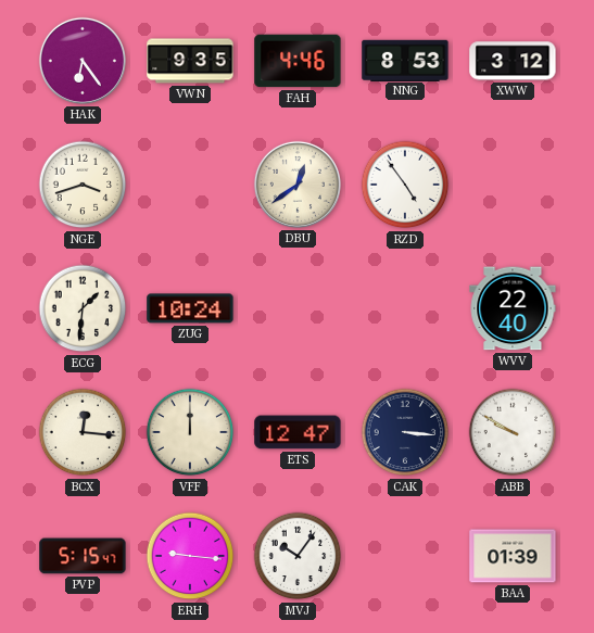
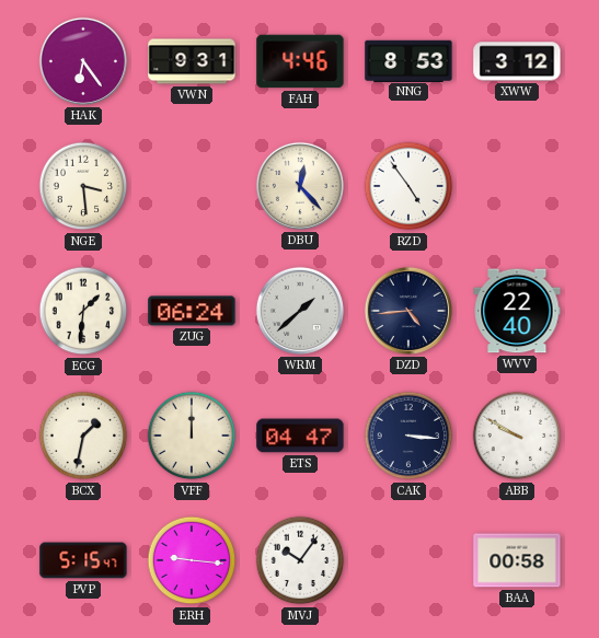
VWN: 9:35 -> 9:31 (192, 61)
NGE: 3:42 -> 3:29 (83, 186)
DBU: 12:39 -> 12:23 (300, 186)
ZUG: 10:24 -> 06:24 (192, 311)
WRM: none -> 1:38 (300, 311)
DZD: none -> 4:44 (408, 311)
BCX: 12:16 -> 1:32 (83, 436)
ETS: 12:47 -> 04:47 (300, 436)
BAA: 01:39 -> 00:58 (517, 560)
